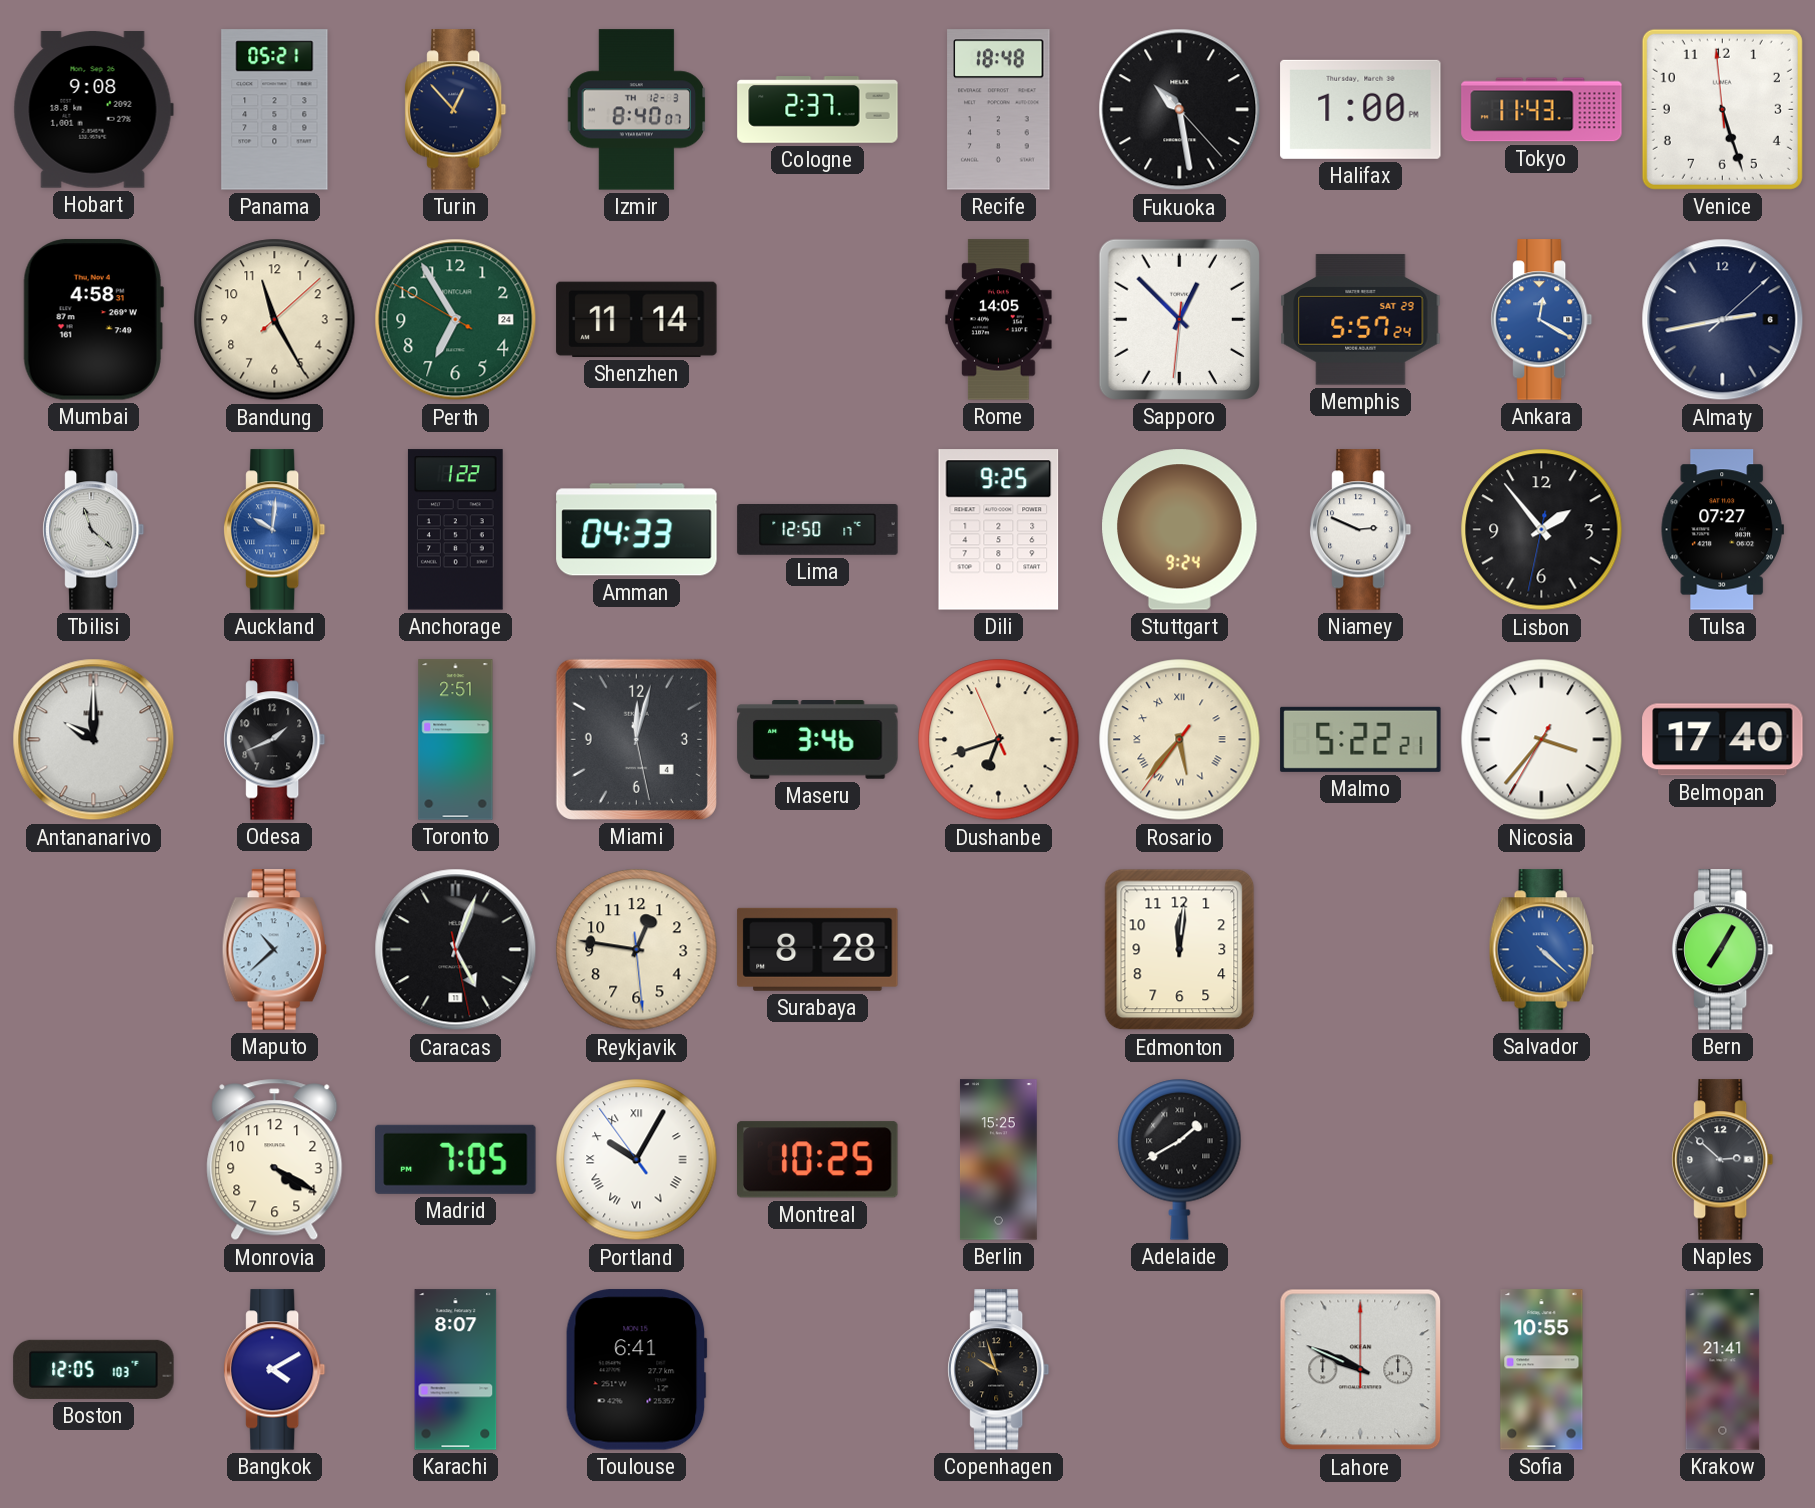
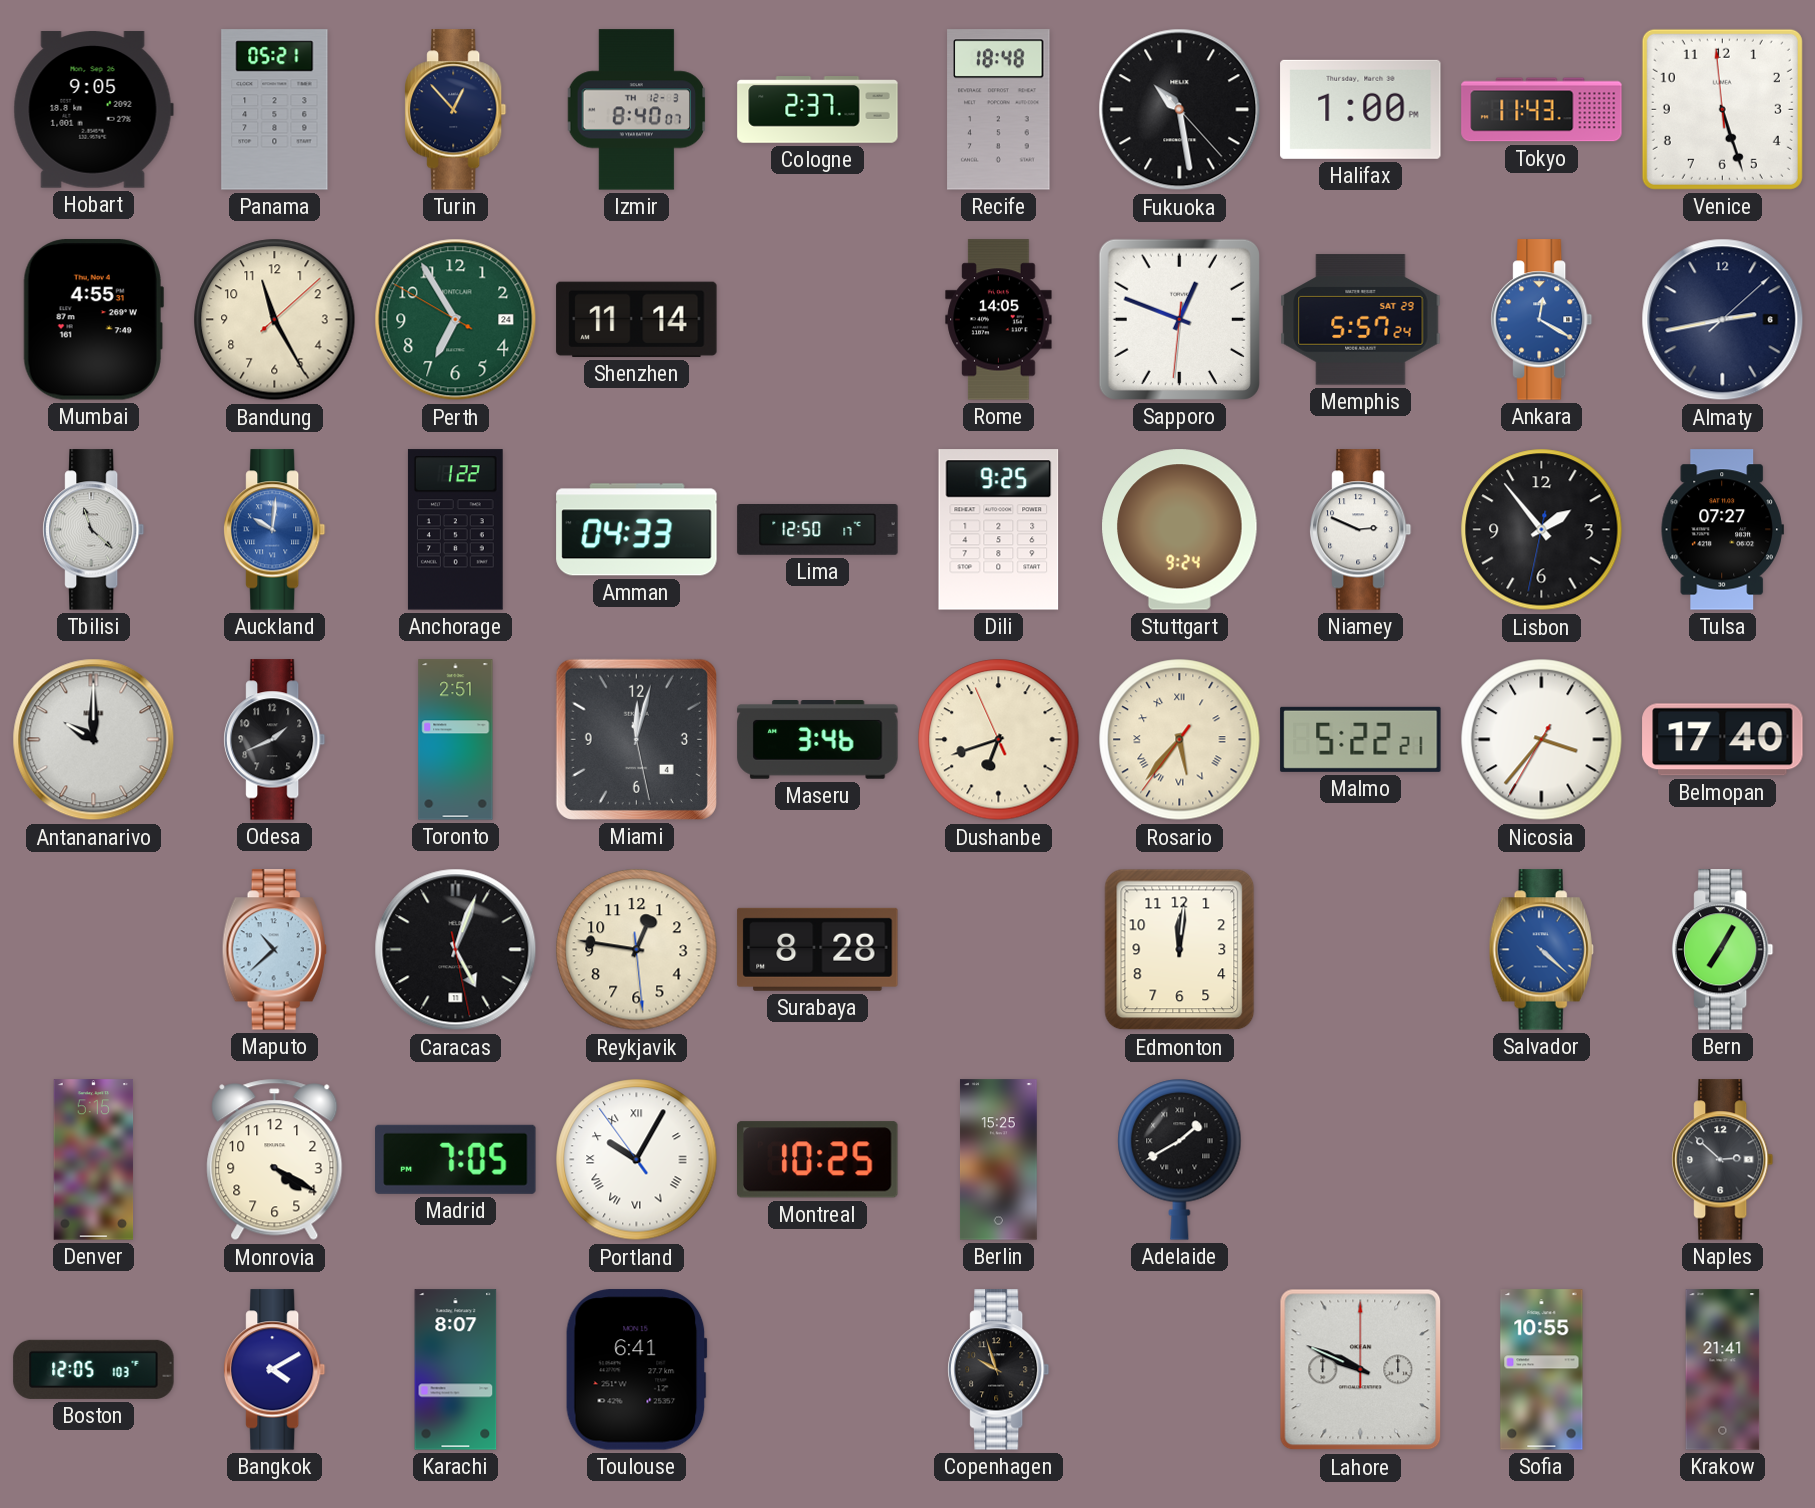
Hobart: 9:08 -> 9:05 (93, 110)
Mumbai: 4:58 -> 4:55 (93, 320)
Sapporo: 12:52 -> 12:48 (1179, 319)
Denver: none -> 5:15 (94, 1160)
